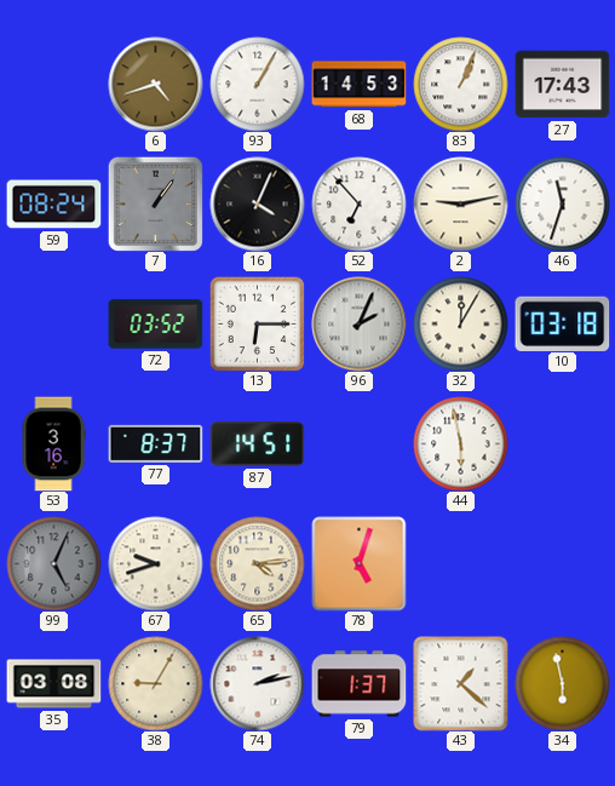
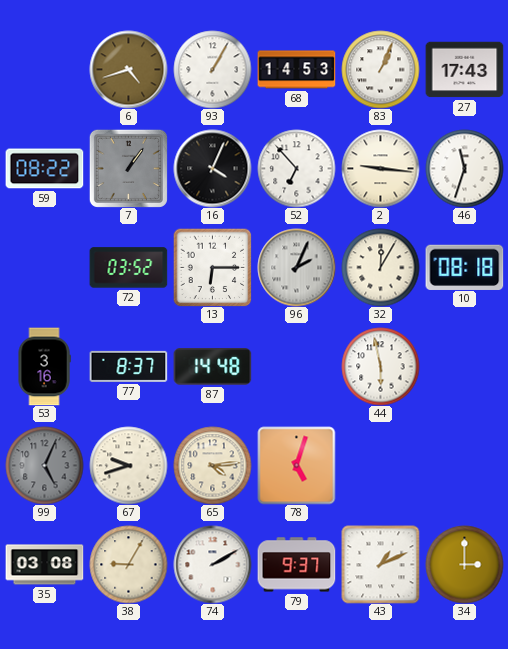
59: 08:24 -> 08:22 (44, 169)
2: 9:13 -> 9:16 (380, 168)
10: 03:18 -> 08:18 (464, 267)
87: 14:51 -> 14:48 (212, 367)
74: 2:13 -> 2:10 (212, 564)
79: 1:37 -> 9:37 (296, 565)
43: 1:22 -> 1:11 (380, 564)
34: 5:58 -> 3:00 (464, 564)
